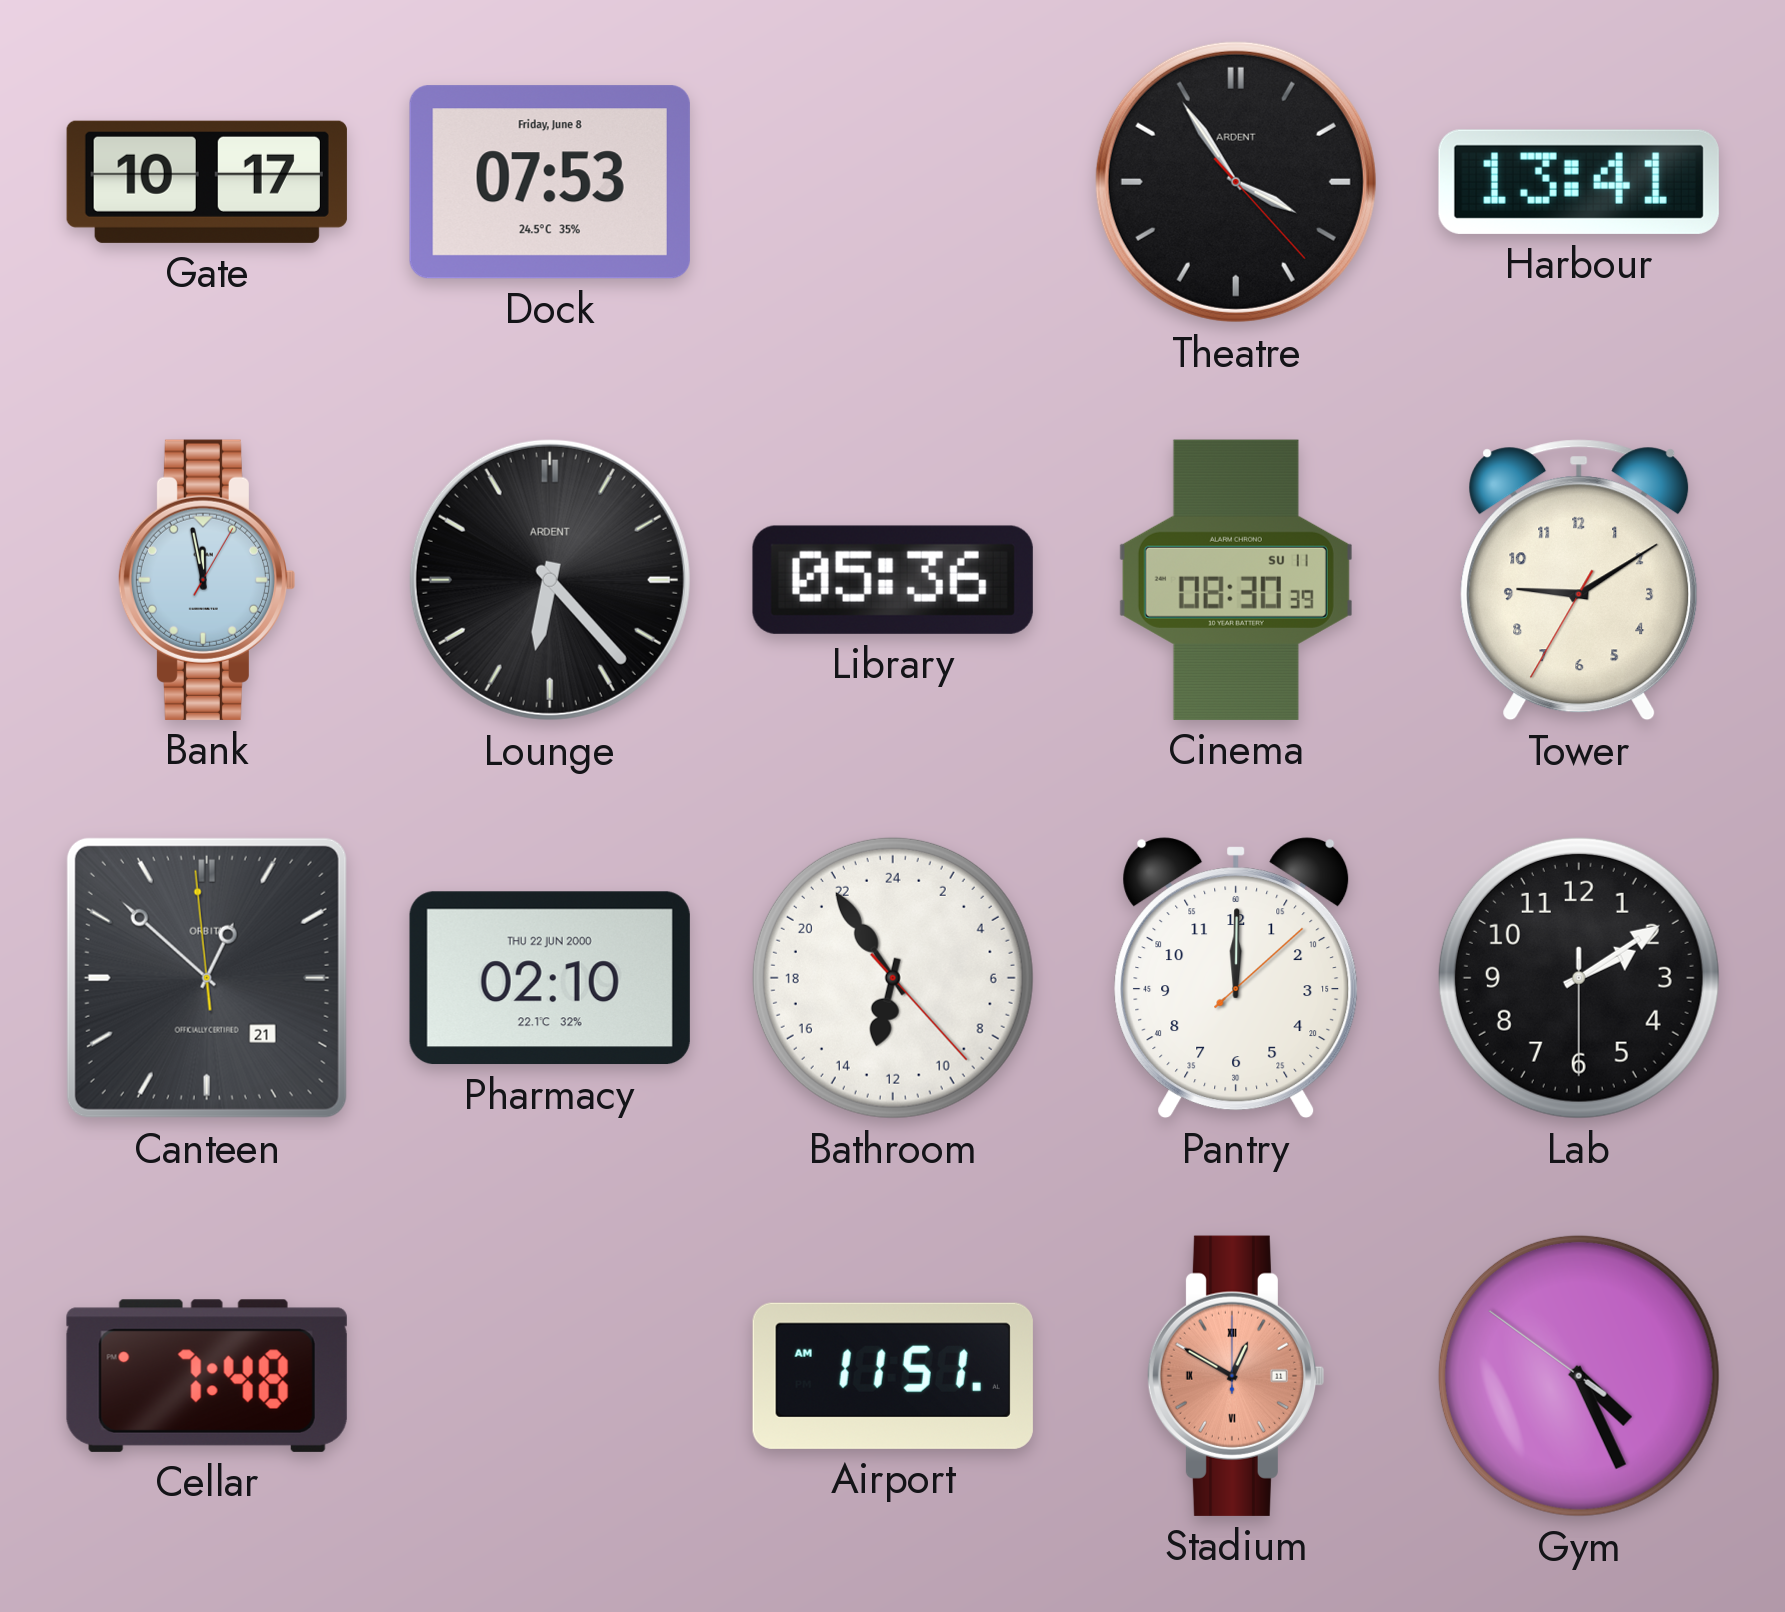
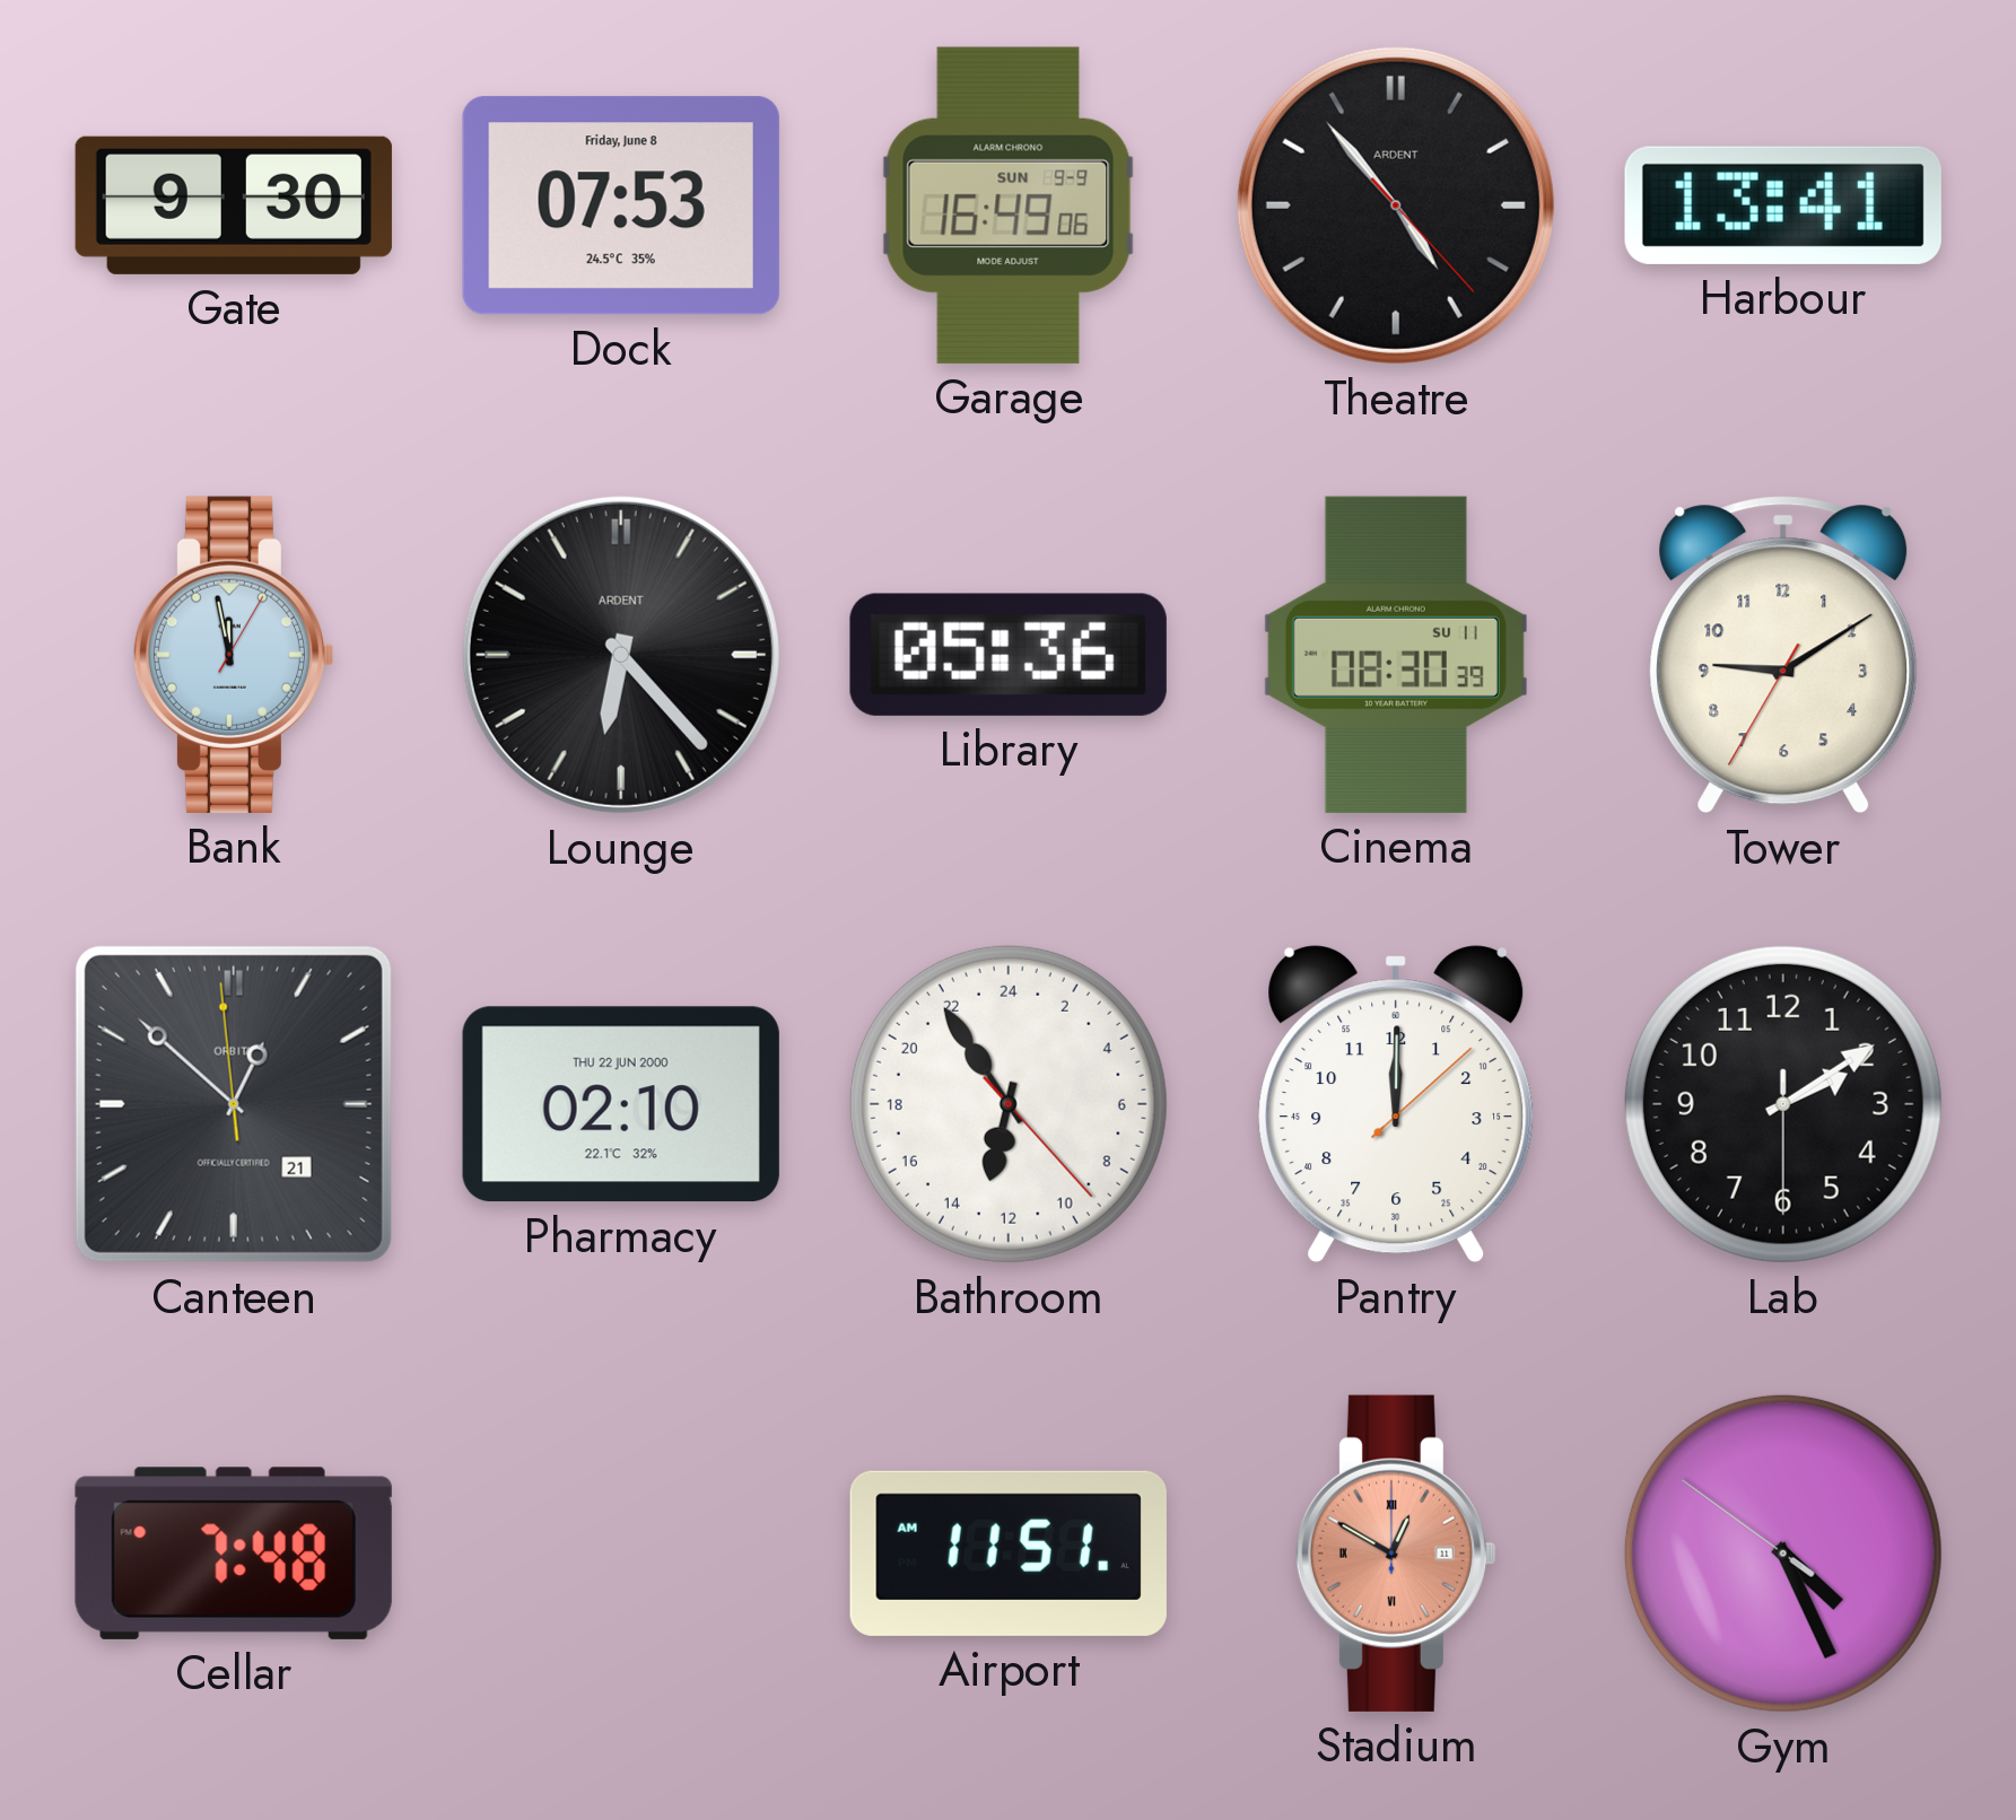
Gate: 10:17 -> 9:30 (234, 205)
Garage: none -> 16:49 (1009, 205)
Theatre: 3:54 -> 4:53 (1396, 205)
